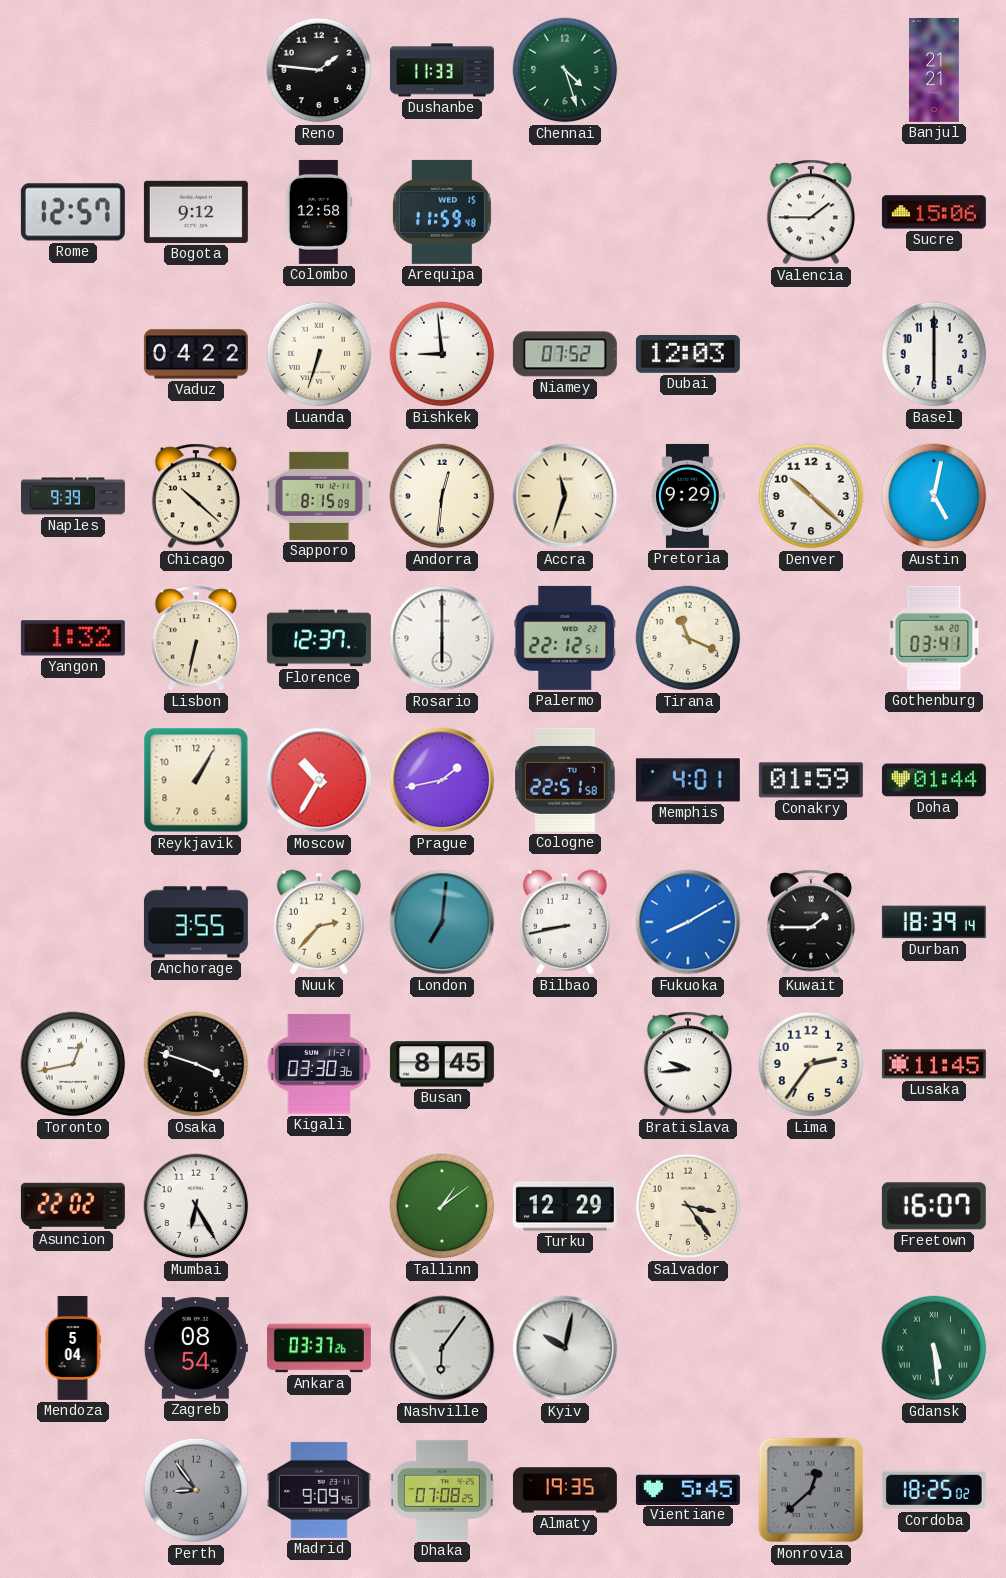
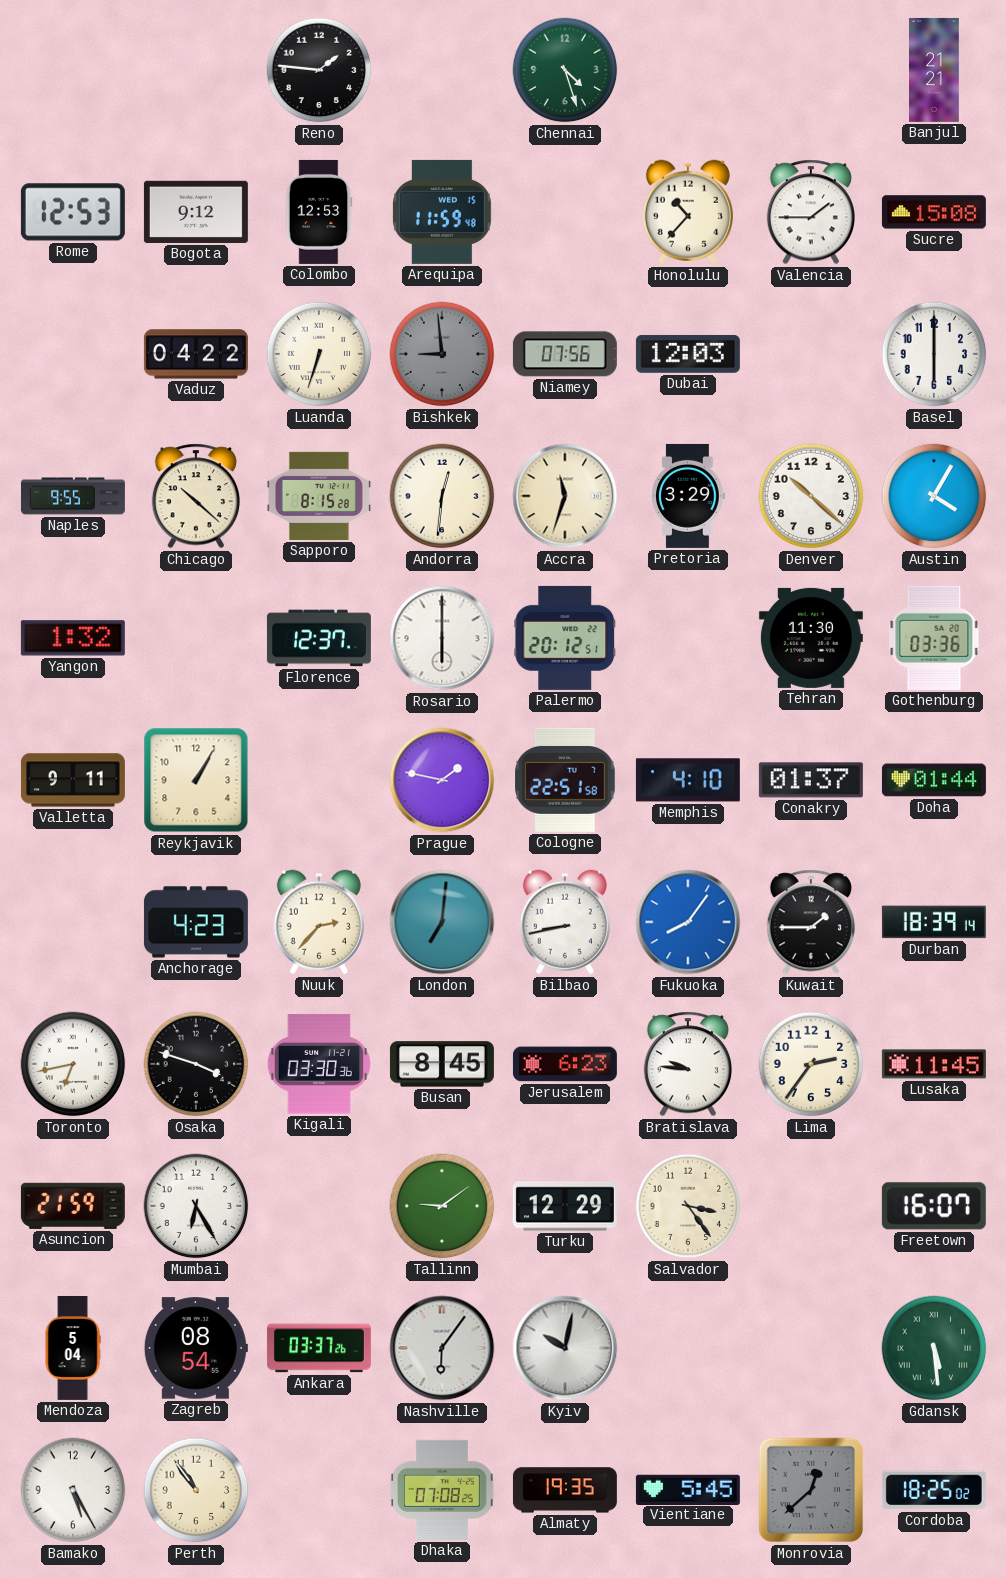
Dushanbe: 11:33 -> none (442, 70)
Rome: 12:57 -> 12:53 (73, 212)
Colombo: 12:58 -> 12:53 (319, 212)
Honolulu: none -> 10:37 (688, 212)
Sucre: 15:06 -> 15:08 (934, 212)
Bishkek dial: white -> grey (442, 354)
Niamey: 07:52 -> 07:56 (565, 354)
Naples: 9:39 -> 9:55 (73, 496)
Sapporo: 8:15:09 -> 8:15:28 (319, 496)
Pretoria: 9:29 -> 3:29 (688, 496)
Austin: 5:02 -> 4:05 (934, 496)
Lisbon: 6:32 -> none (195, 638)
Palermo: 22:12 -> 20:12 (565, 638)
Tirana: 11:19 -> none (688, 638)
Tehran: none -> 11:30 (811, 638)
Gothenburg: 03:41 -> 03:36 (934, 638)
Valletta: none -> 9:11 (73, 780)
Moscow: 10:35 -> none (319, 780)
Prague: 1:43 -> 1:47 (442, 780)
Memphis: 4:01 -> 4:10 (688, 780)
Conakry: 01:59 -> 01:37 (811, 780)
Anchorage: 3:55 -> 4:23 (196, 922)
Fukuoka: 8:10 -> 8:06 (688, 922)
Toronto: 12:43 -> 6:43 (73, 1064)
Jerusalem: none -> 6:23 (565, 1064)
Bratislava: 9:44 -> 9:46 (687, 1064)
Asuncion: 22:02 -> 21:59 (73, 1206)
Tallinn: 1:09 -> 9:09 (442, 1206)
Bamako: none -> 5:25 (73, 1490)
Perth: 8:54 -> 10:54 (196, 1490)
Perth dial: grey -> cream (196, 1490)
Madrid: 9:09 -> none (319, 1490)
